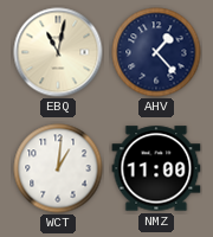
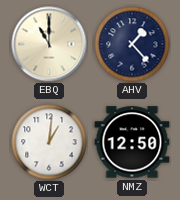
EBQ: 11:02 -> 11:00 (49, 44)
NMZ: 11:00 -> 12:50 (132, 142)
